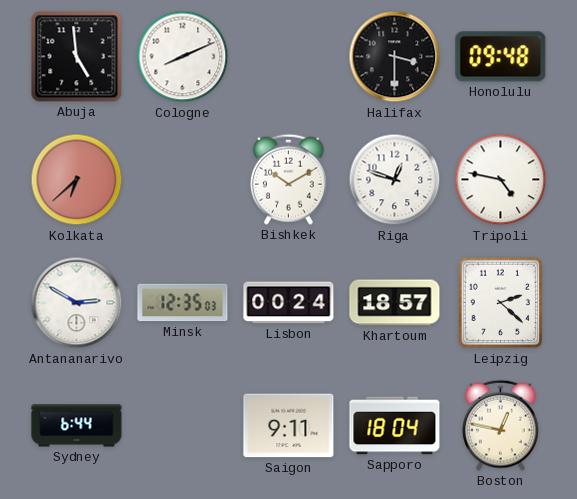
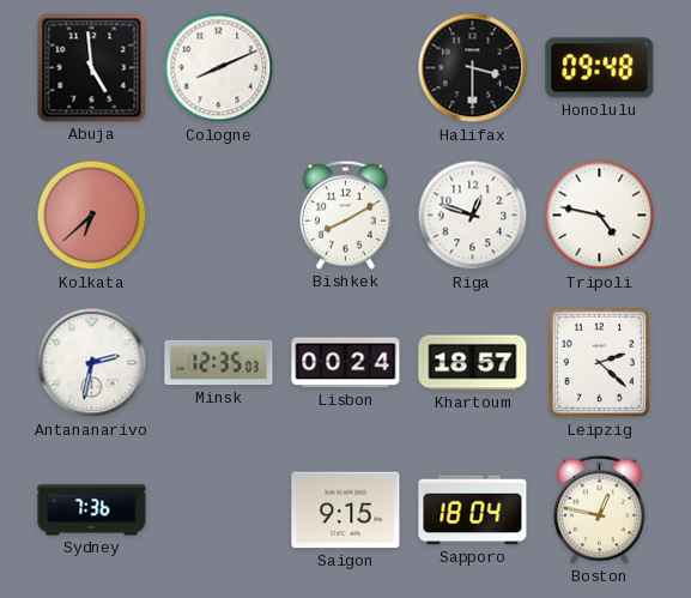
Bishkek: 10:10 -> 8:10 (345, 215)
Antananarivo: 2:50 -> 2:32 (92, 363)
Sydney: 6:44 -> 7:36 (92, 511)
Saigon: 9:11 -> 9:15 (346, 511)
